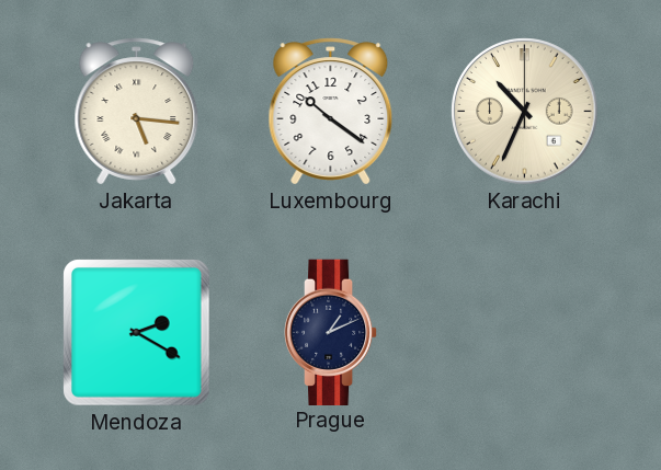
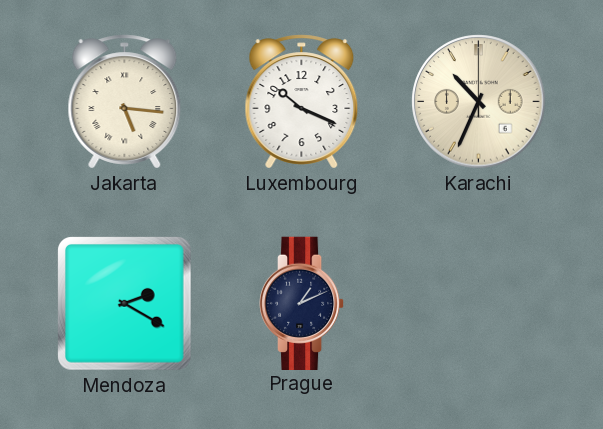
Luxembourg: 10:21 -> 10:19 (302, 102)
